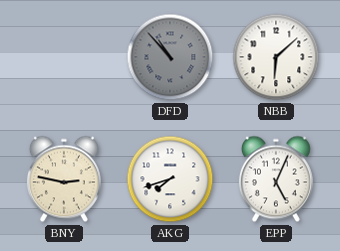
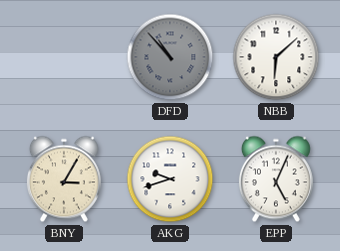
BNY: 2:47 -> 3:05 (64, 179)
AKG: 7:42 -> 9:42 (170, 179)
